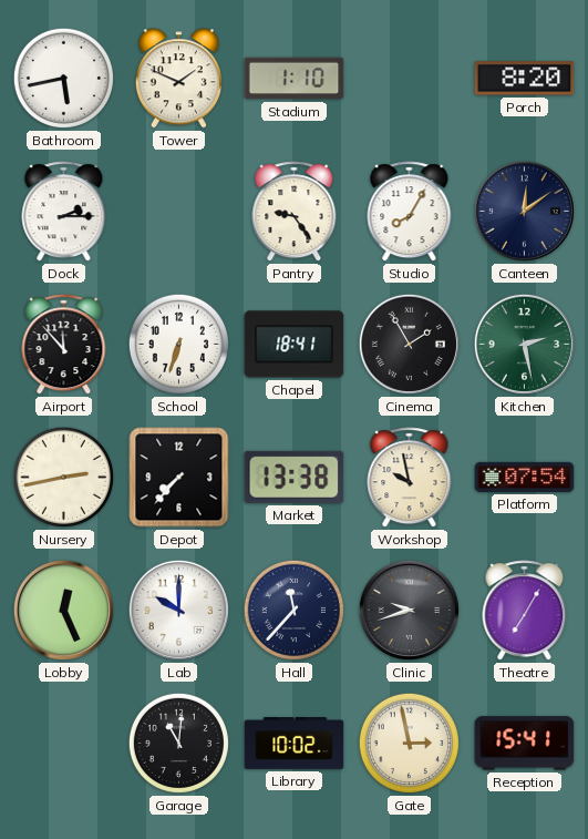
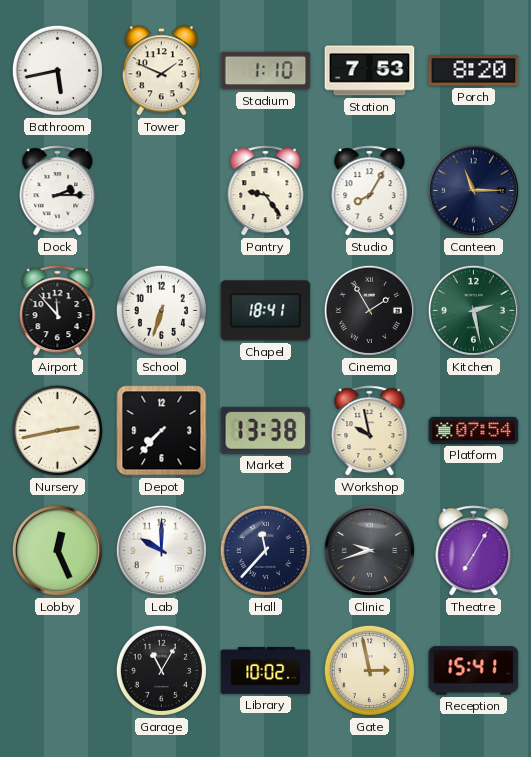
Station: none -> 7:53 (370, 71)
Canteen: 12:09 -> 11:15 (473, 190)
Garage: 11:01 -> 11:05 (161, 670)
